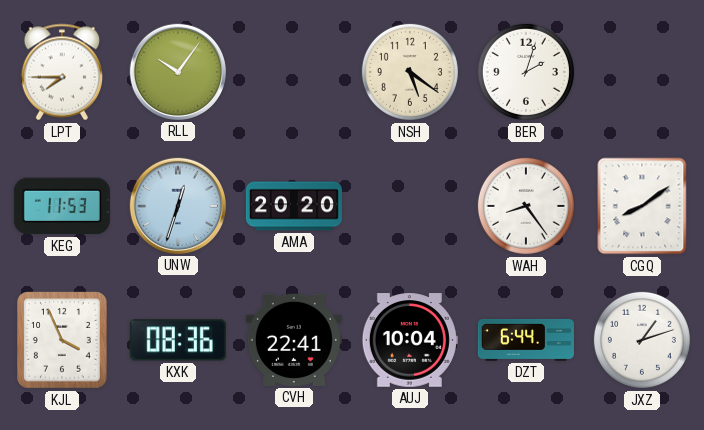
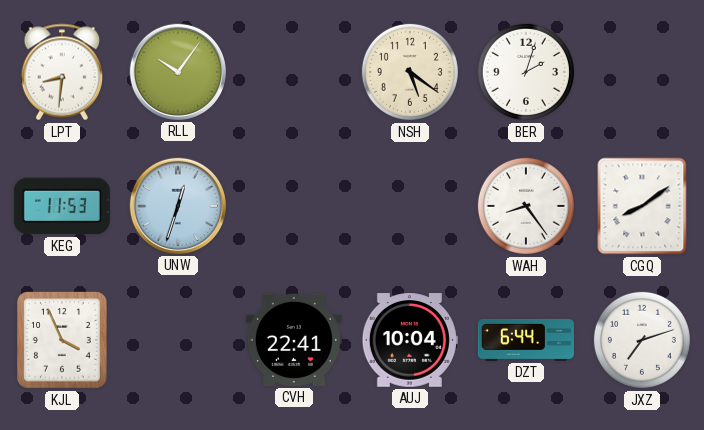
LPT: 7:45 -> 8:31 (61, 72)
AMA: 20:20 -> none (294, 206)
KXK: 08:36 -> none (178, 340)
JXZ: 1:12 -> 7:12 (642, 340)
